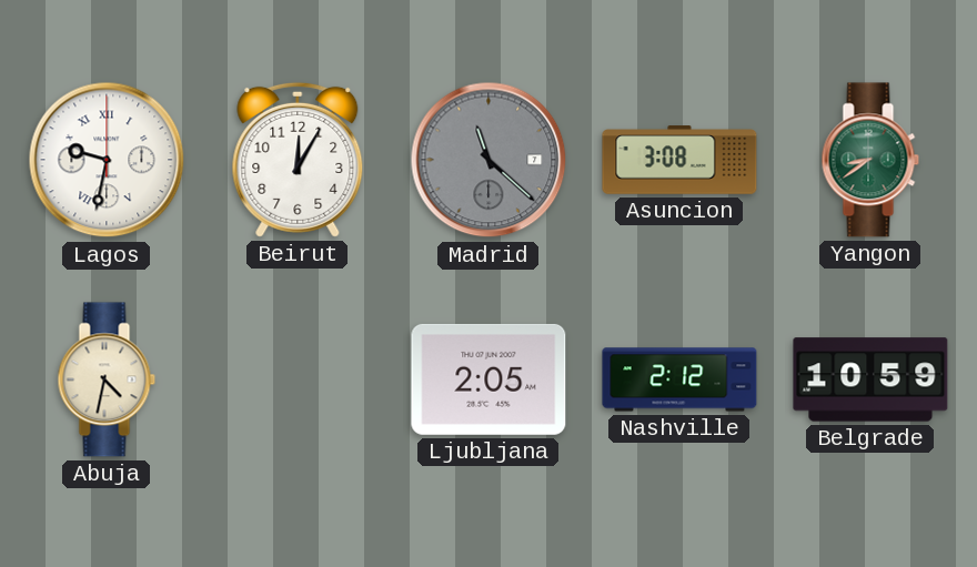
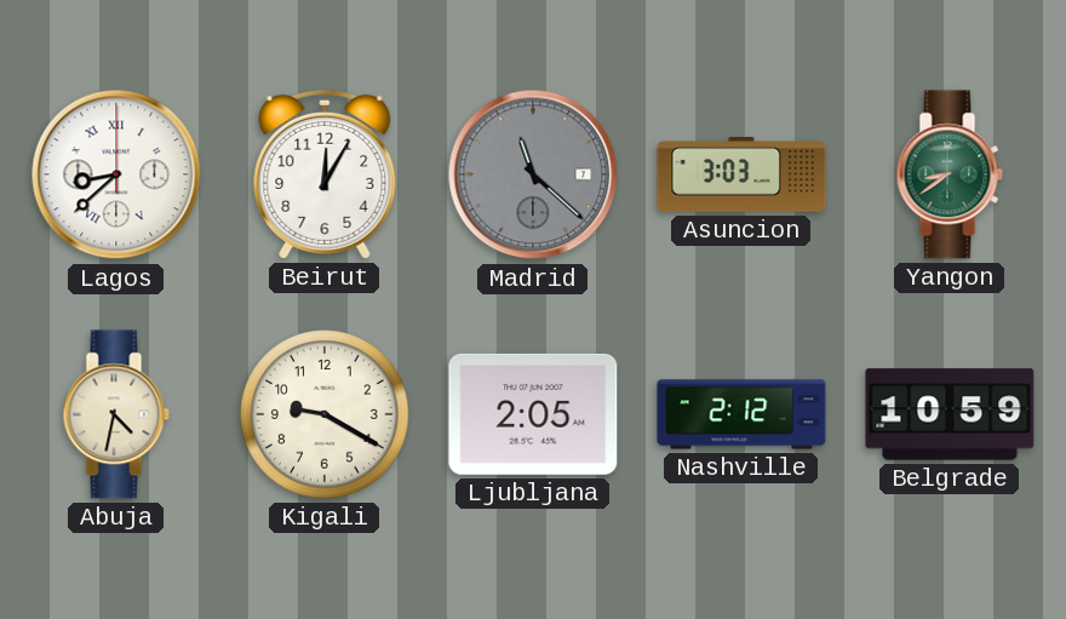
Lagos: 9:32 -> 8:38 (116, 174)
Asuncion: 3:08 -> 3:03 (741, 174)
Kigali: none -> 9:20 (325, 414)
